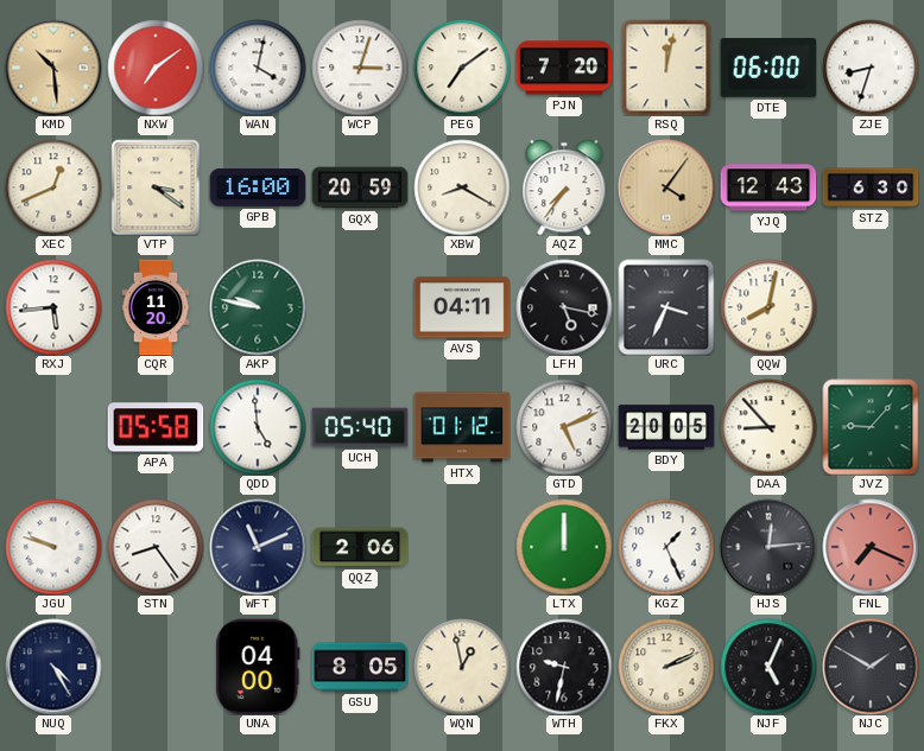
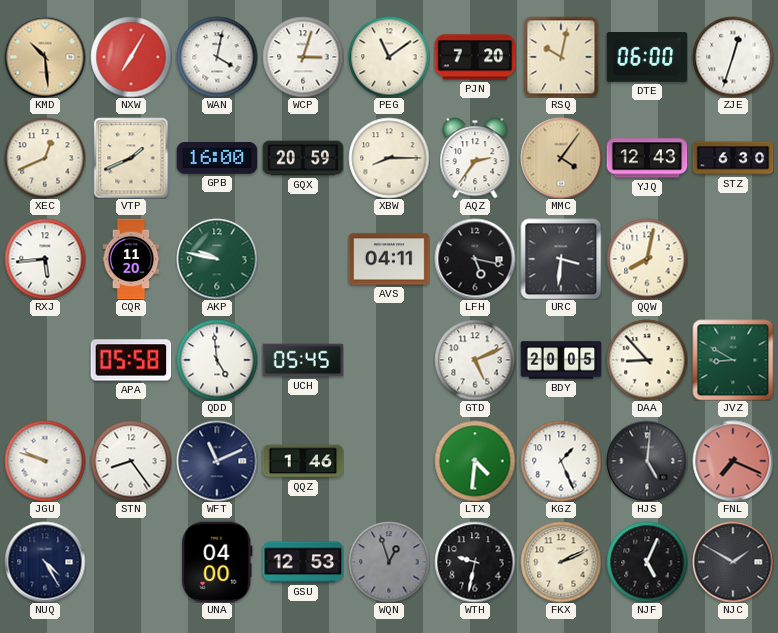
NXW: 7:09 -> 7:05 (131, 57)
PEG: 7:09 -> 11:09 (389, 57)
RSQ: 12:02 -> 10:02 (561, 57)
ZJE: 8:33 -> 12:33 (733, 57)
VTP: 3:21 -> 1:41 (131, 158)
XBW: 8:20 -> 8:15 (389, 158)
AQZ: 7:36 -> 2:36 (475, 158)
URC: 3:34 -> 3:31 (561, 259)
UCH: 05:40 -> 05:45 (303, 360)
HTX: 01:12 -> none (462, 427)
JVZ: 9:07 -> 8:50 (733, 360)
QQZ: 2:06 -> 1:46 (303, 461)
LTX: 12:00 -> 4:31 (475, 461)
HJS: 12:14 -> 5:01 (647, 461)
GSU: 8:05 -> 12:53 (303, 562)
WQN: 12:58 -> 12:57 (389, 562)
WQN dial: cream -> grey (389, 562)
